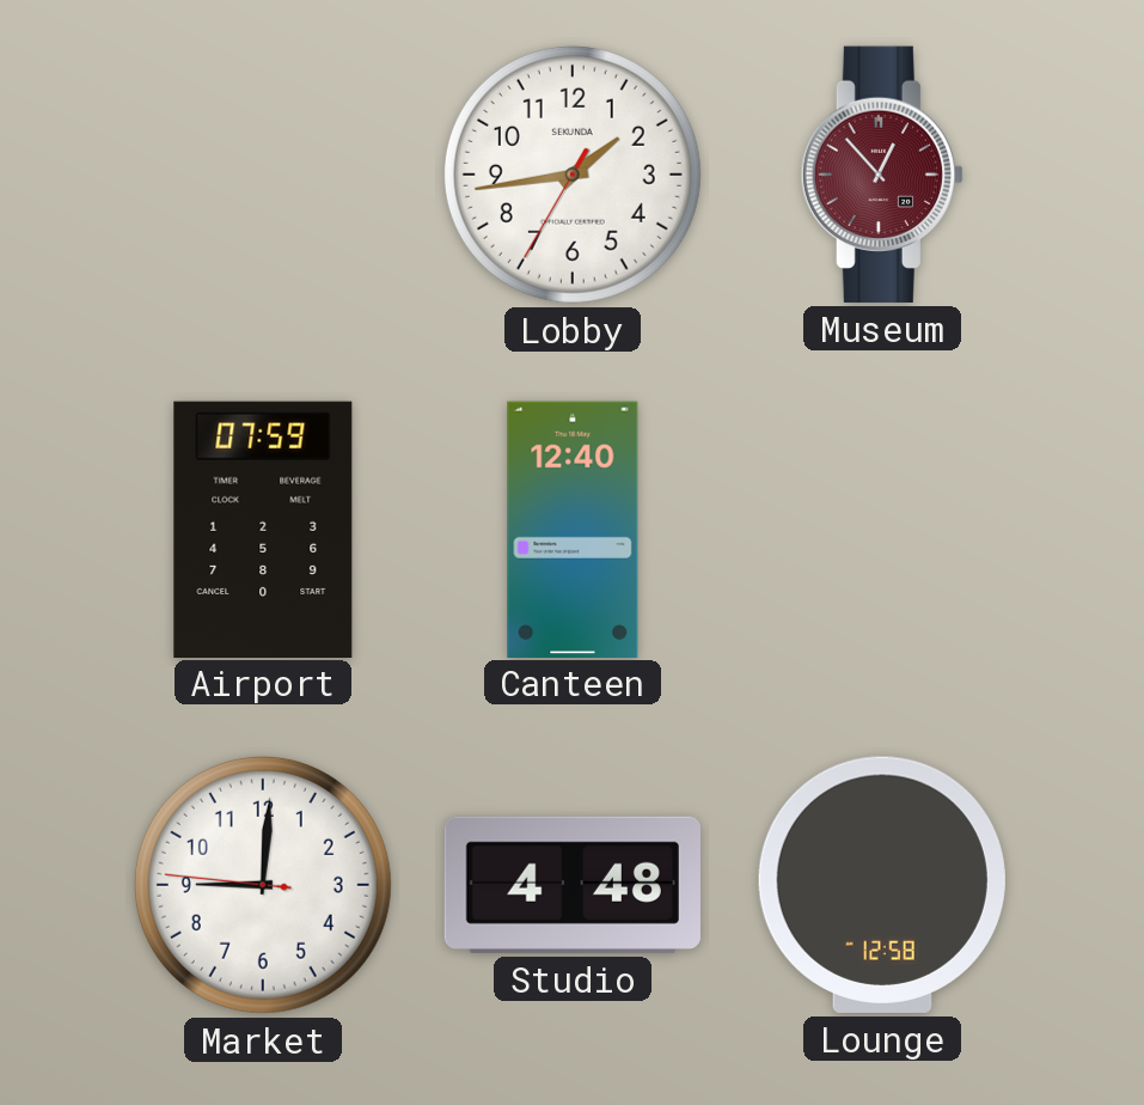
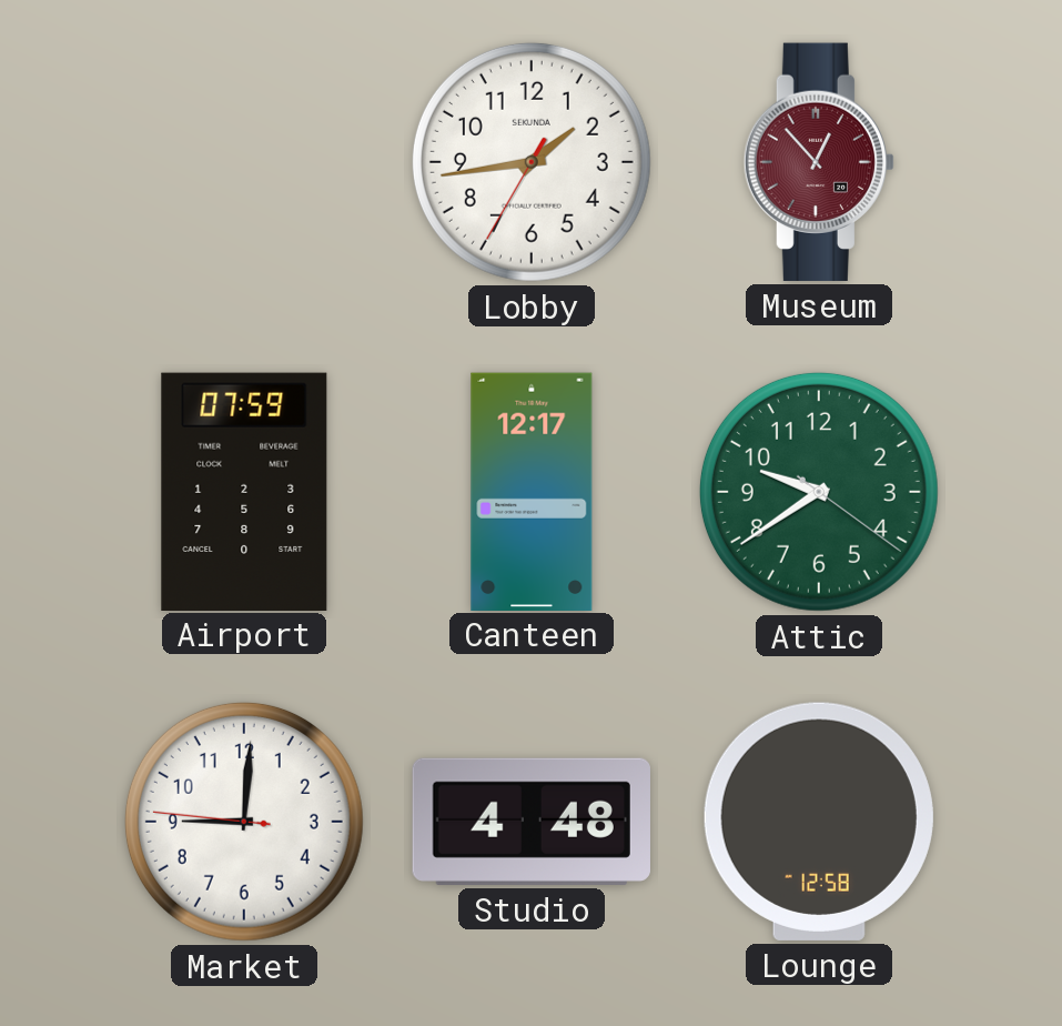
Canteen: 12:40 -> 12:17 (532, 491)
Attic: none -> 9:39 (819, 492)
